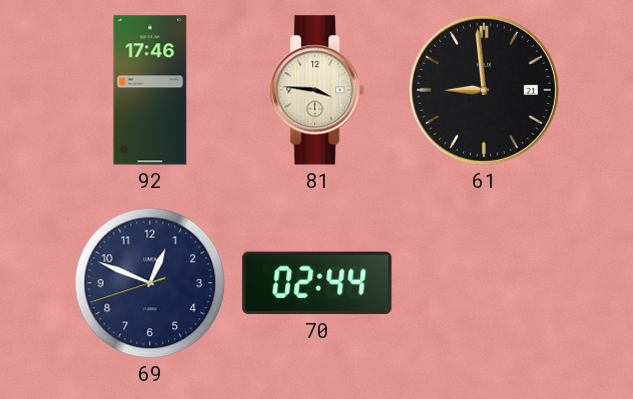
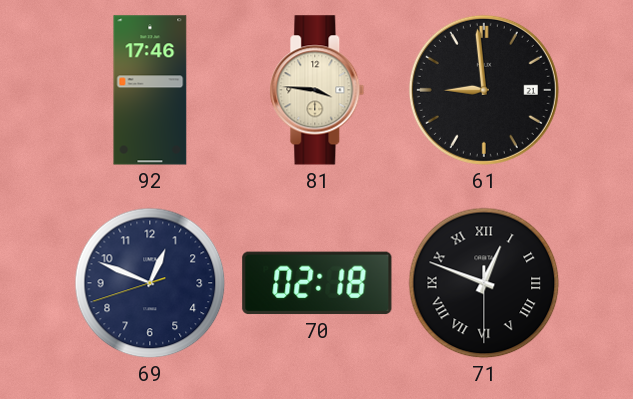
70: 02:44 -> 02:18 (317, 283)
71: none -> 12:48 (484, 283)
